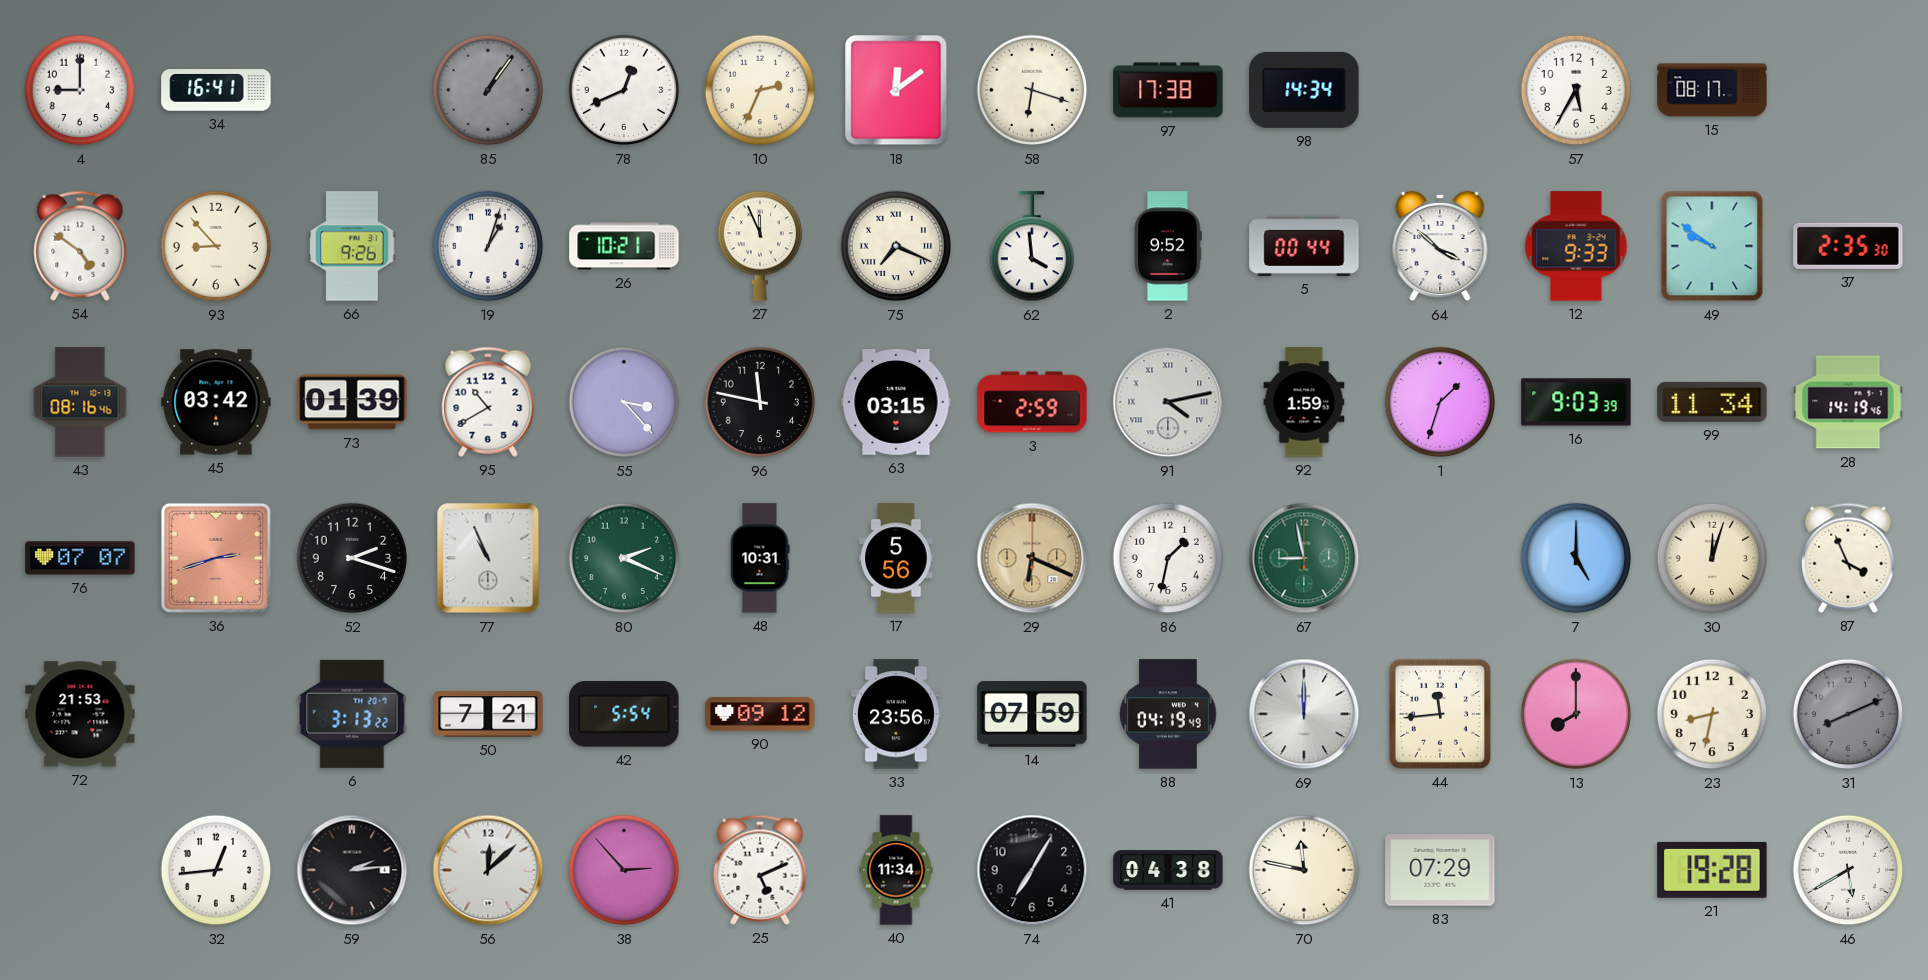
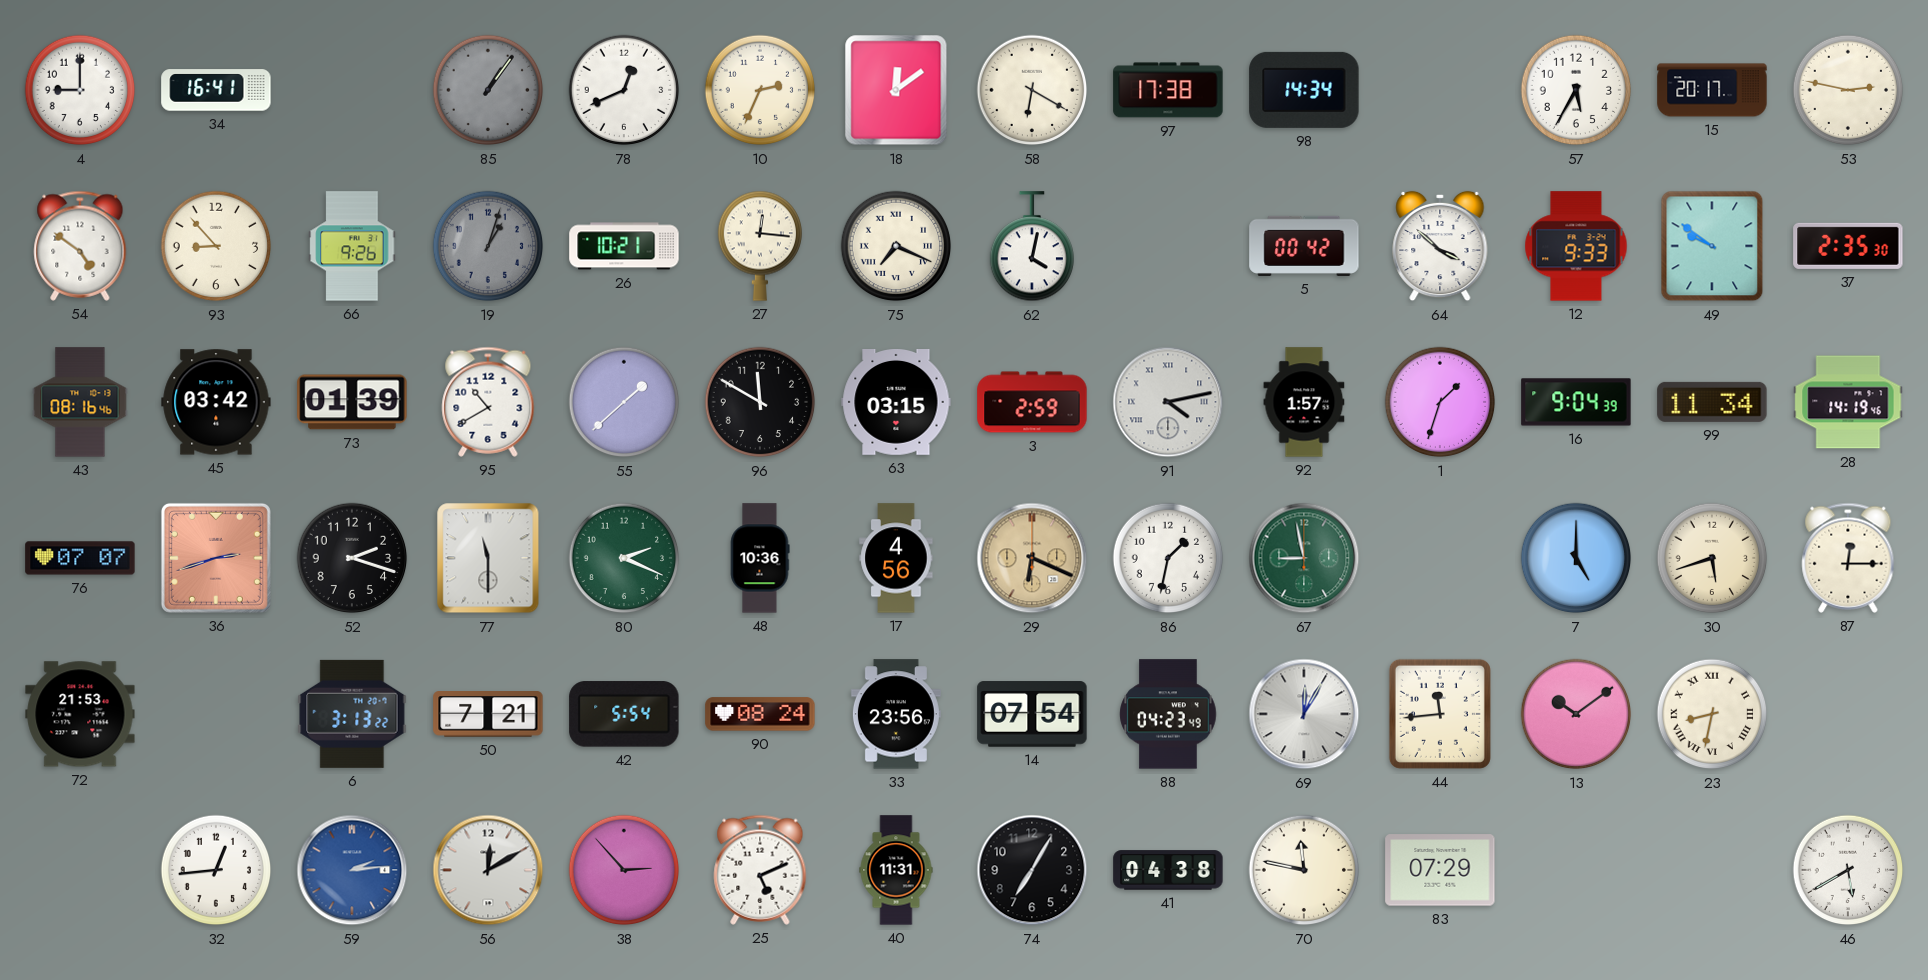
58: 6:18 -> 6:20 (1032, 90)
15: 08:17 -> 20:17 (1712, 90)
53: none -> 2:47 (1848, 90)
19 dial: white -> grey (488, 246)
27: 11:56 -> 12:16 (759, 246)
62: 3:59 -> 4:02 (1031, 247)
2: 9:52 -> none (1168, 246)
5: 00:44 -> 00:42 (1304, 246)
55: 3:23 -> 1:38 (624, 402)
96: 11:47 -> 11:50 (760, 402)
92: 1:59 -> 1:57 (1304, 402)
16: 9:03 -> 9:04 (1576, 402)
77: 10:56 -> 11:30 (488, 558)
48: 10:31 -> 10:36 (760, 558)
17: 5:56 -> 4:56 (896, 558)
30: 12:03 -> 5:42 (1712, 558)
87: 3:56 -> 12:15 (1848, 558)
90: 09:12 -> 08:24 (760, 714)
14: 07:59 -> 07:54 (1032, 714)
88: 04:19 -> 04:23 (1168, 714)
69: 12:00 -> 12:05 (1304, 714)
13: 8:00 -> 10:09 (1576, 714)
23 numerals: Arabic -> Roman (1712, 714)
31: 8:11 -> none (1848, 714)
59 dial: black -> blue (352, 870)
56: 12:08 -> 12:10 (488, 870)
40: 11:34 -> 11:31 (896, 870)
21: 19:28 -> none (1712, 870)
